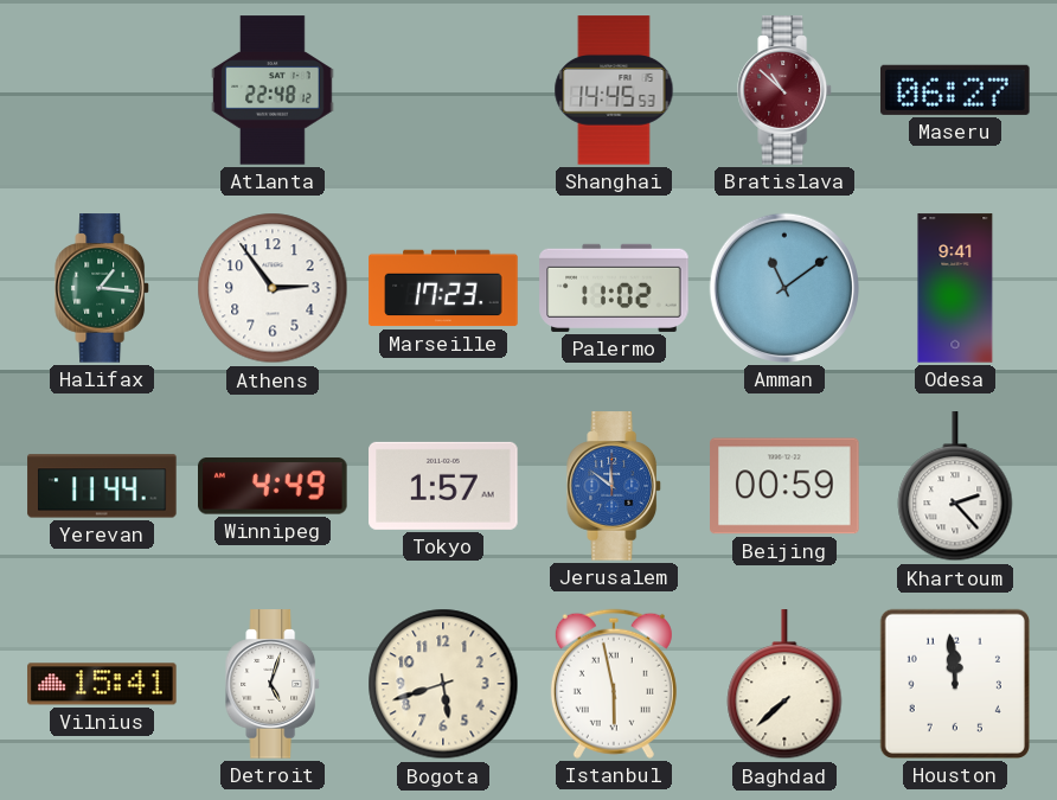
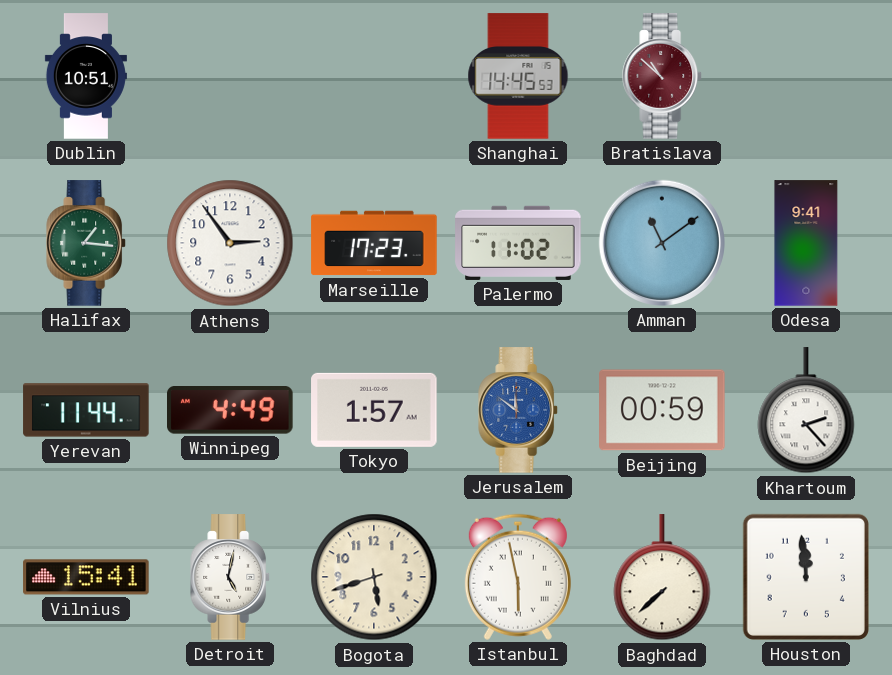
Dublin: none -> 10:51 (86, 76)
Atlanta: 22:48 -> none (273, 90)
Maseru: 06:27 -> none (955, 90)
Detroit: 5:03 -> 5:02 (231, 577)
